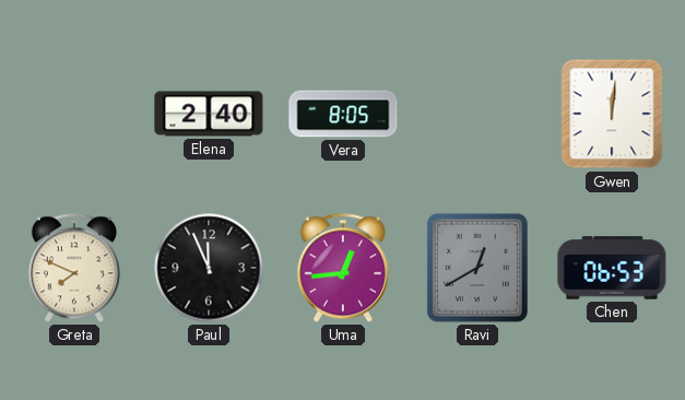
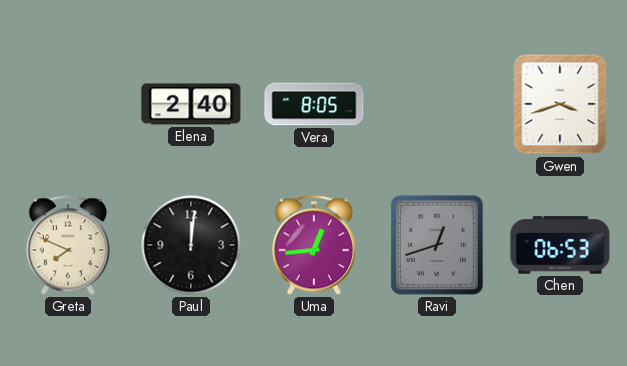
Gwen: 12:01 -> 3:42 (560, 104)
Paul: 11:56 -> 12:01 (191, 245)
Ravi: 12:40 -> 12:42 (437, 245)
